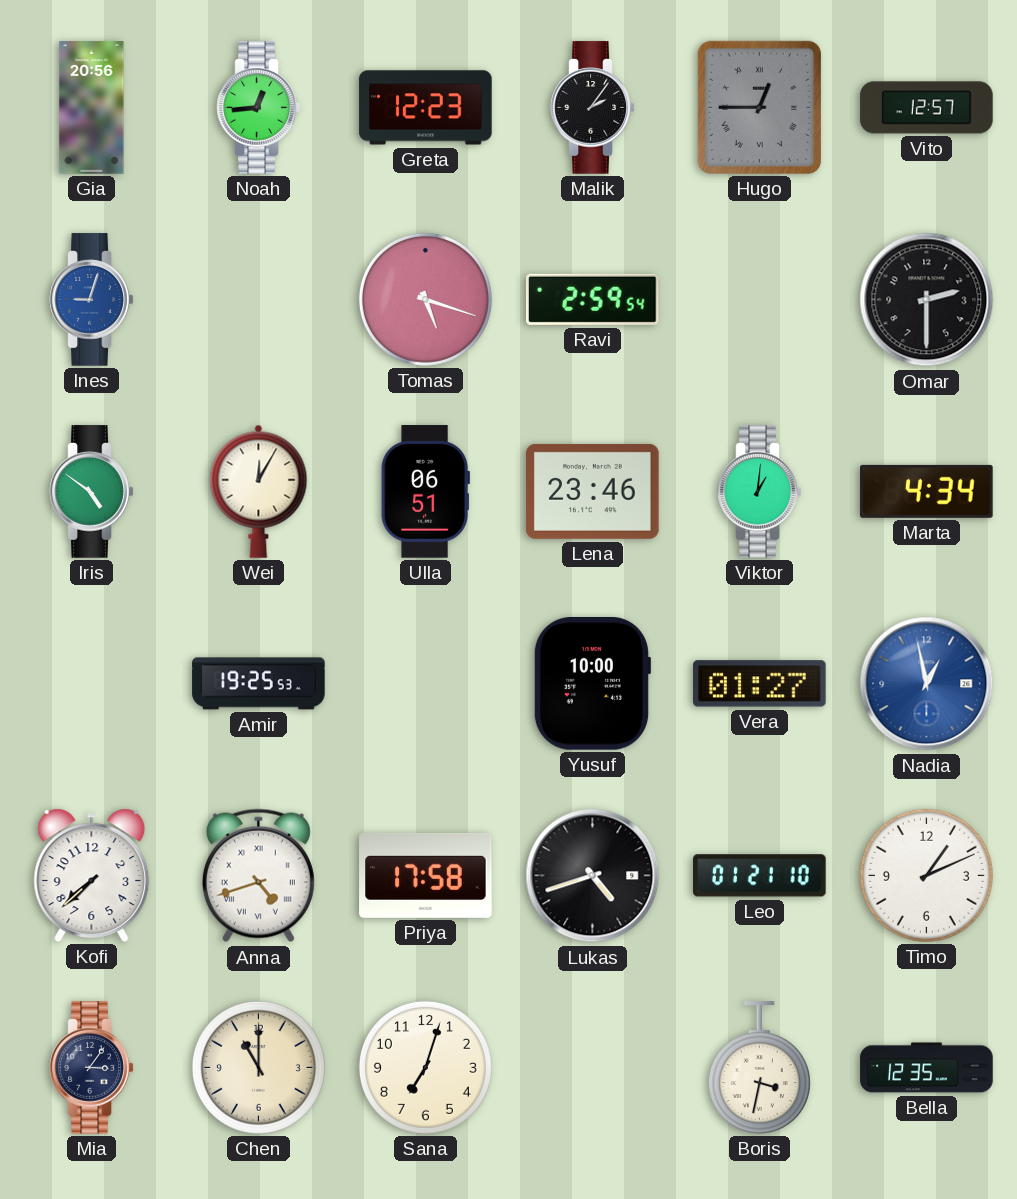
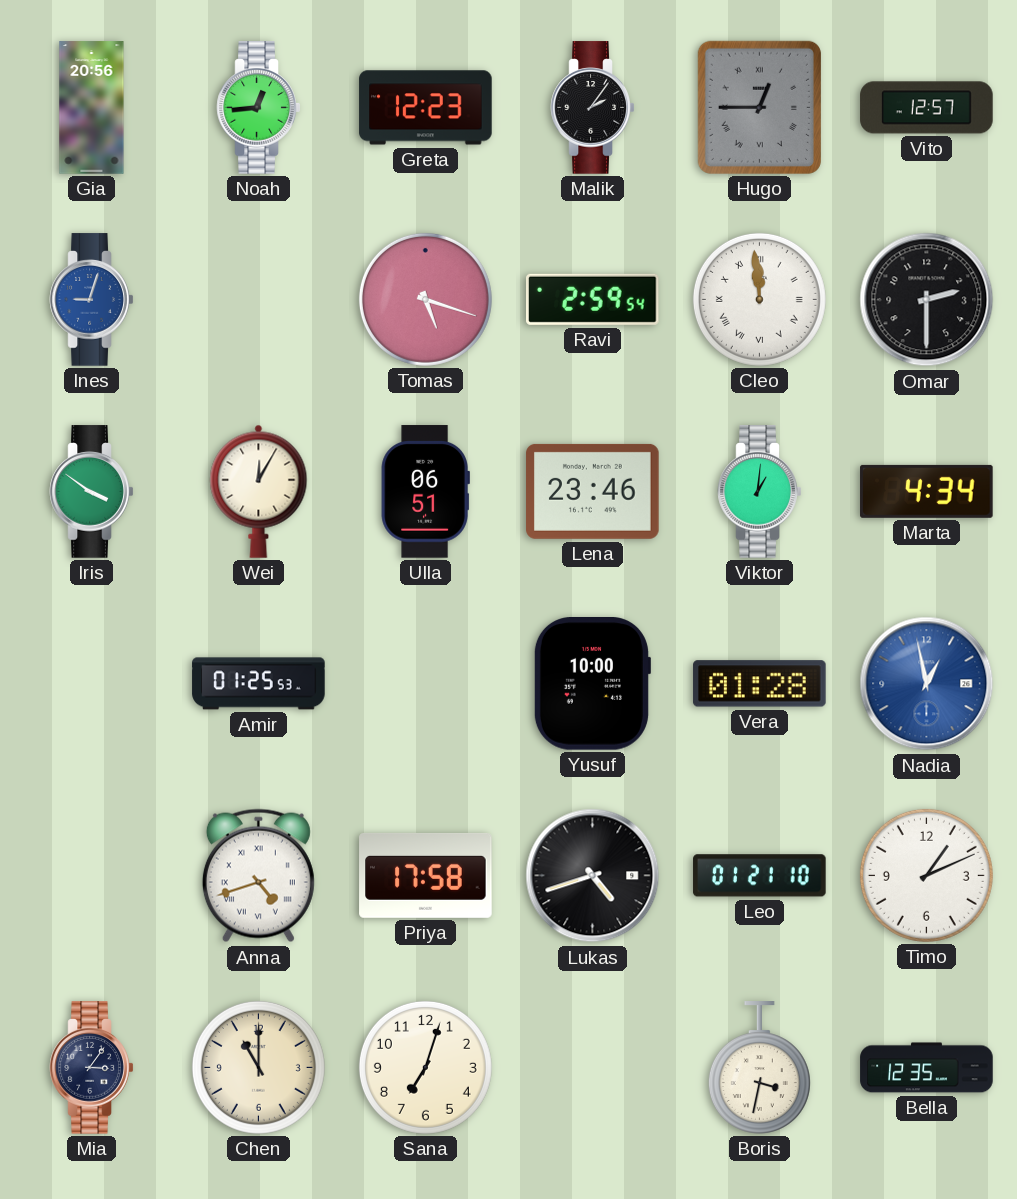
Cleo: none -> 11:59 (759, 299)
Iris: 4:51 -> 3:51 (92, 492)
Amir: 19:25 -> 01:25 (259, 684)
Vera: 01:27 -> 01:28 (760, 684)
Kofi: 7:38 -> none (92, 875)
